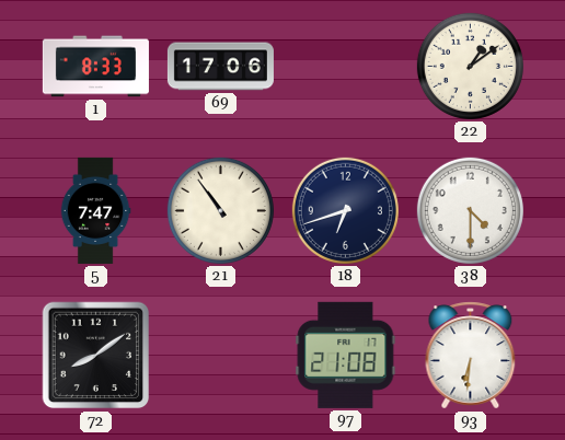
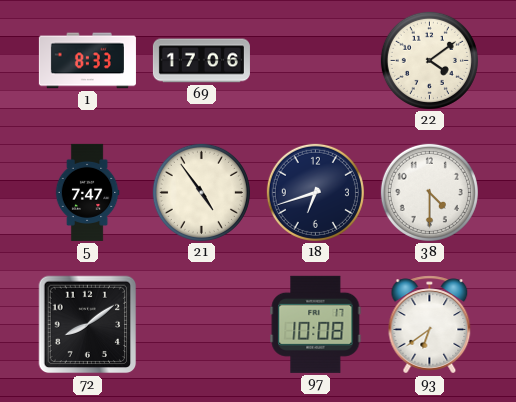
22: 1:09 -> 4:09 (429, 60)
21: 10:54 -> 4:54 (201, 192)
97: 21:08 -> 10:08 (316, 324)
93: 6:31 -> 6:39 (430, 325)
